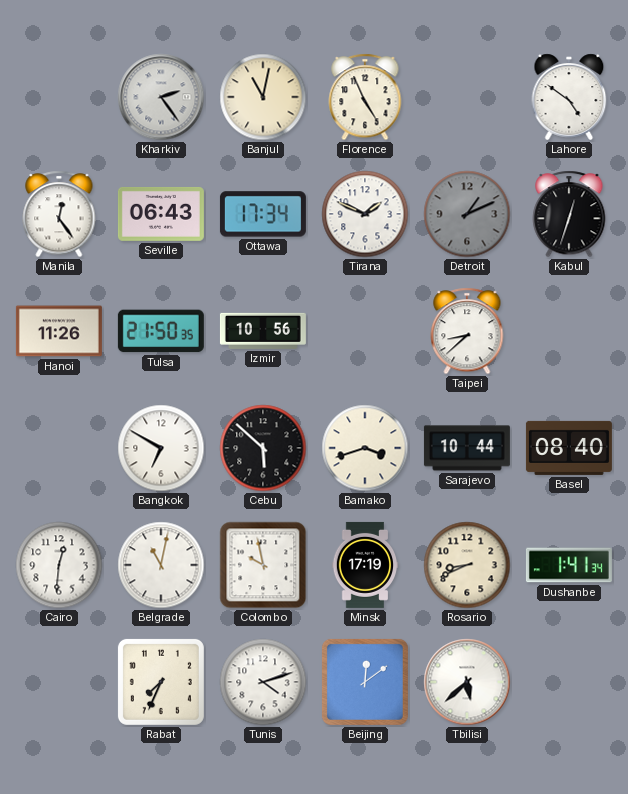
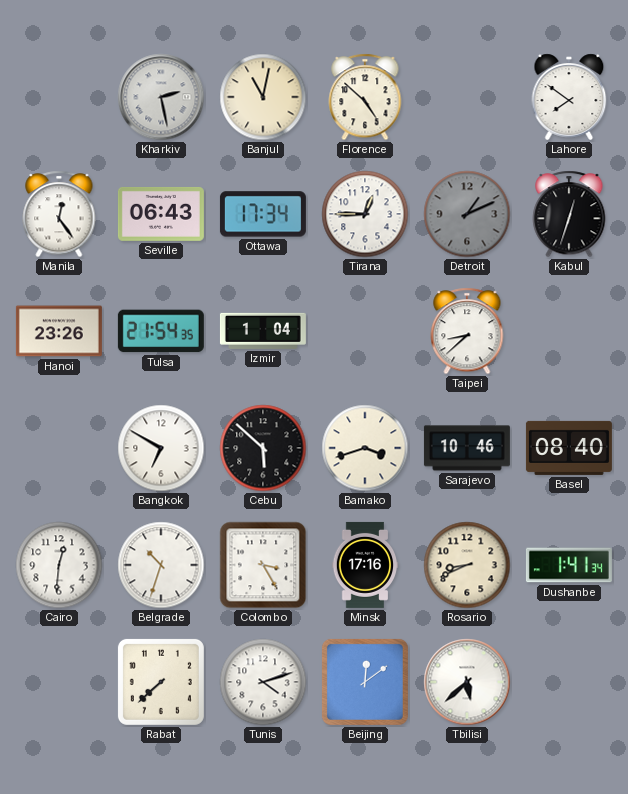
Kharkiv: 2:24 -> 2:28 (161, 97)
Florence: 4:56 -> 4:52 (365, 97)
Lahore: 4:51 -> 7:51 (569, 97)
Tirana: 1:49 -> 12:45 (365, 214)
Hanoi: 11:26 -> 23:26 (59, 331)
Tulsa: 21:50 -> 21:54 (161, 331)
Izmir: 10:56 -> 1:04 (263, 331)
Sarajevo: 10:44 -> 10:46 (467, 448)
Belgrade: 11:02 -> 10:33 (161, 565)
Colombo: 9:58 -> 3:25 (263, 565)
Minsk: 17:19 -> 17:16 (365, 565)
Rabat: 7:34 -> 7:38 (161, 682)
